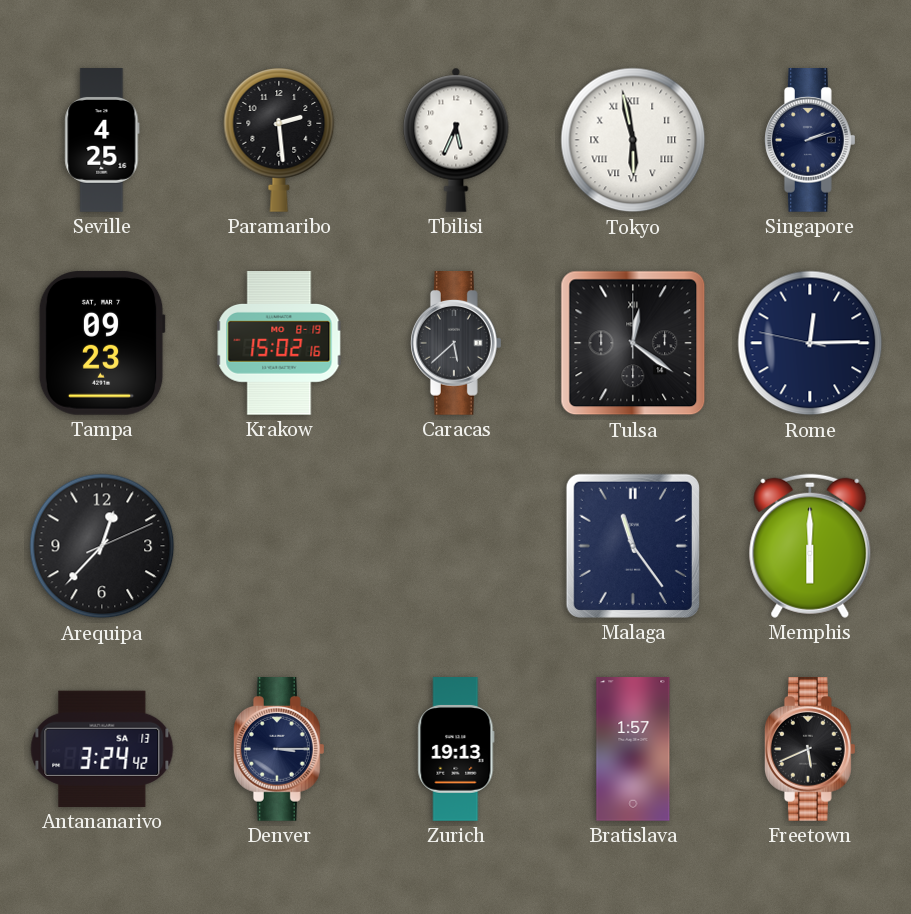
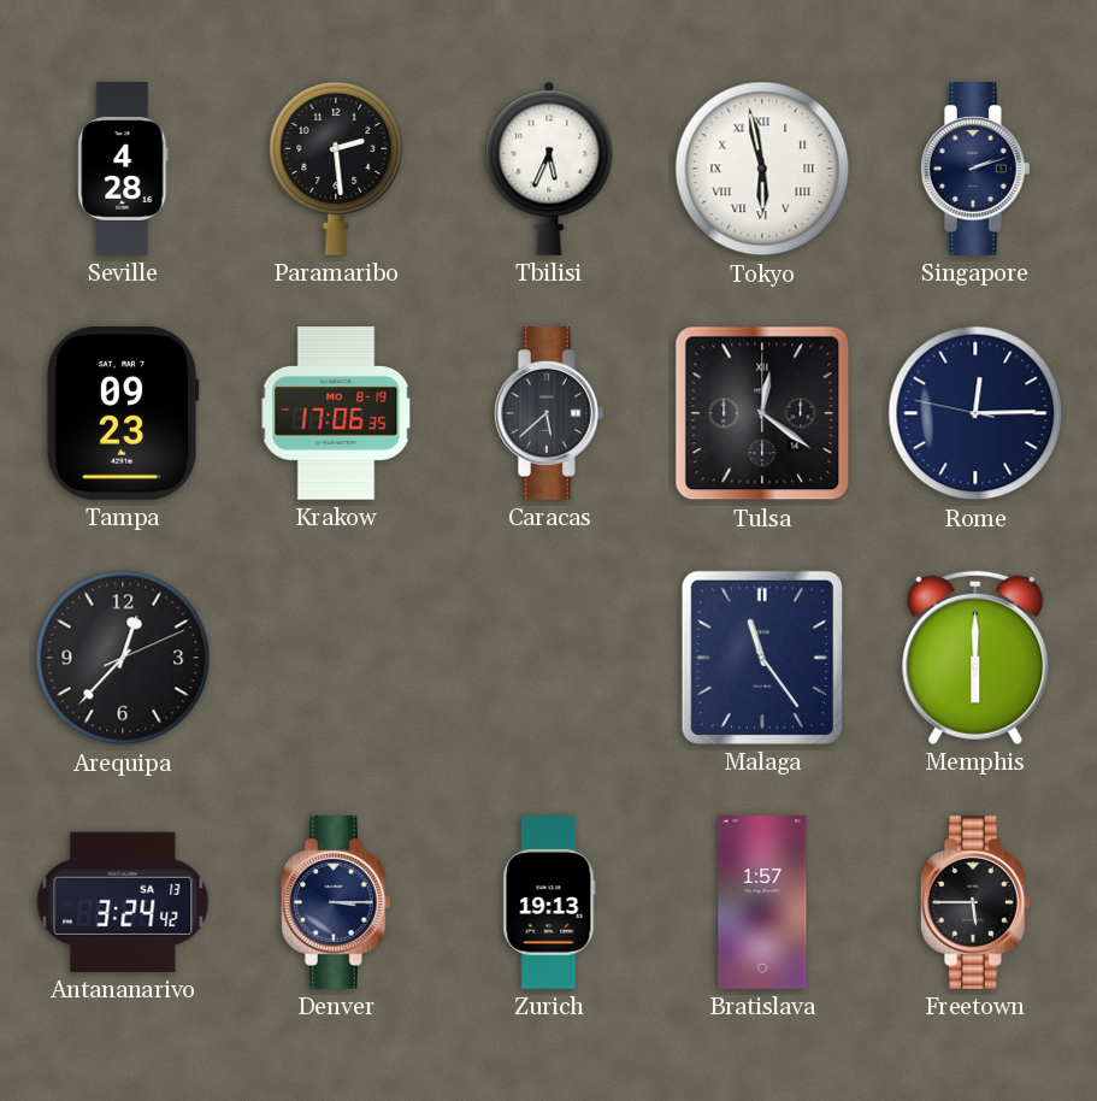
Seville: 4:25 -> 4:28 (123, 169)
Krakow: 15:02 -> 17:06 (336, 414)
Freetown: 5:41 -> 5:45 (977, 903)
